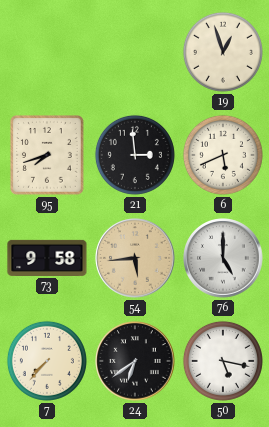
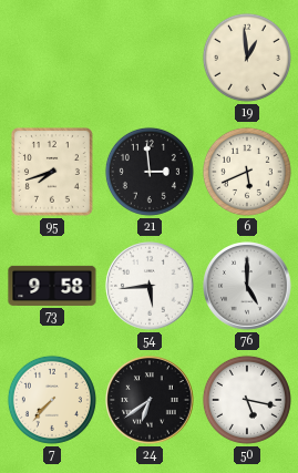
19: 12:57 -> 12:59 (247, 58)
54 dial: champagne -> white (150, 286)
